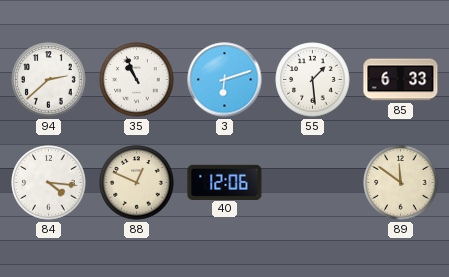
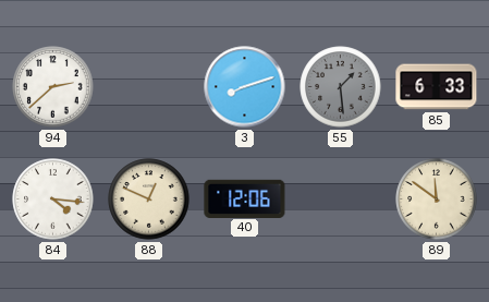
35: 10:56 -> none (137, 80)
3: 6:12 -> 8:12 (245, 87)
55 dial: white -> grey (341, 87)
